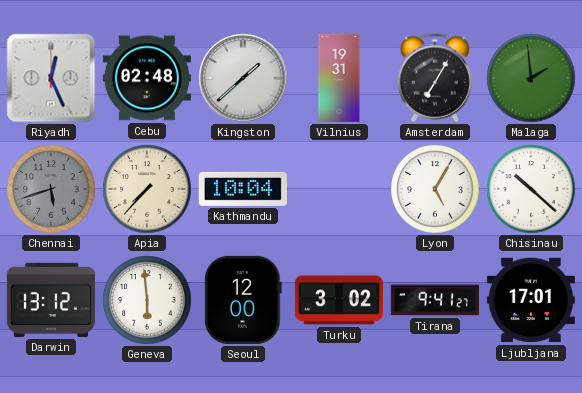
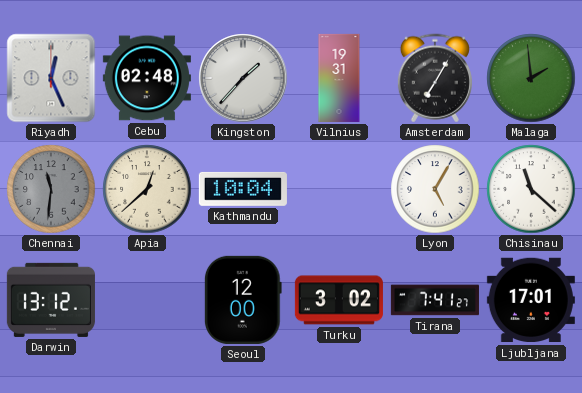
Kingston: 1:38 -> 1:37 (243, 78)
Chennai: 5:42 -> 11:31 (51, 189)
Apia: 7:37 -> 12:38 (147, 189)
Chisinau: 10:22 -> 11:22 (531, 189)
Geneva: 5:59 -> none (147, 300)
Tirana: 9:41 -> 7:41 (435, 300)
